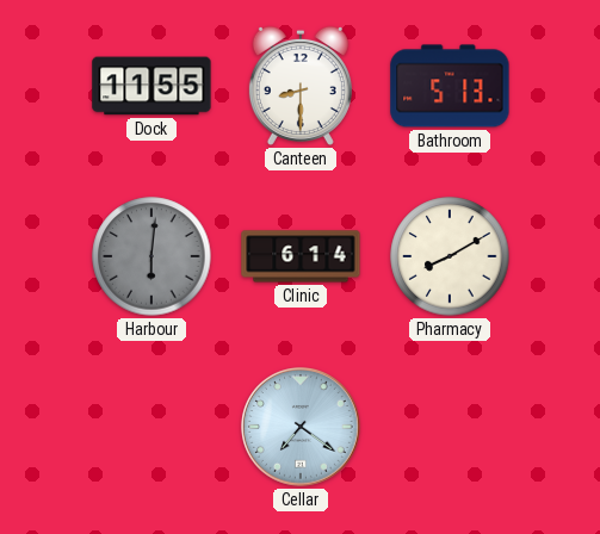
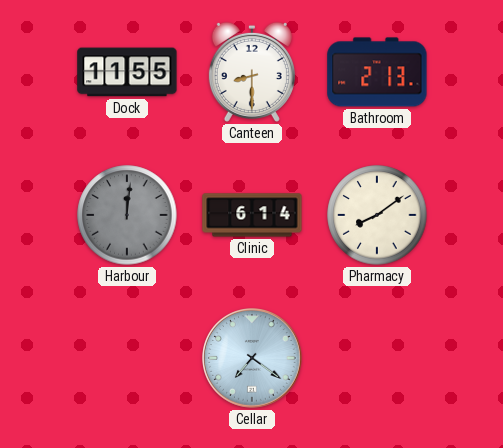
Bathroom: 5:13 -> 2:13 (377, 72)
Harbour: 6:01 -> 12:01 (127, 215)
Pharmacy: 8:10 -> 8:09 (377, 215)
